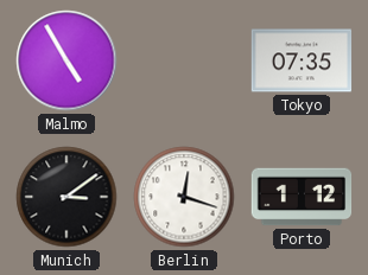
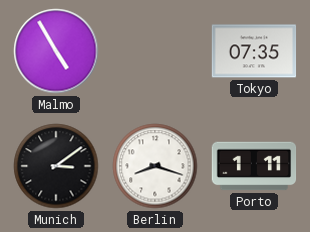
Berlin: 12:18 -> 8:18 (155, 166)
Porto: 1:12 -> 1:11 (254, 166)
